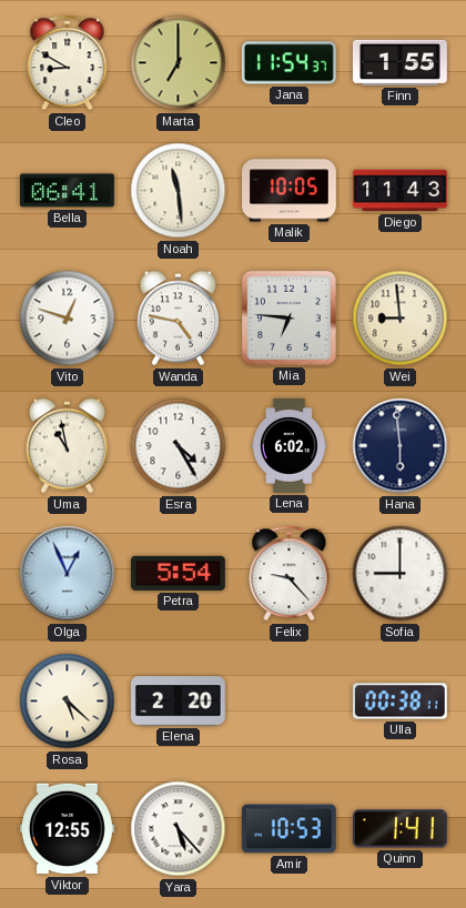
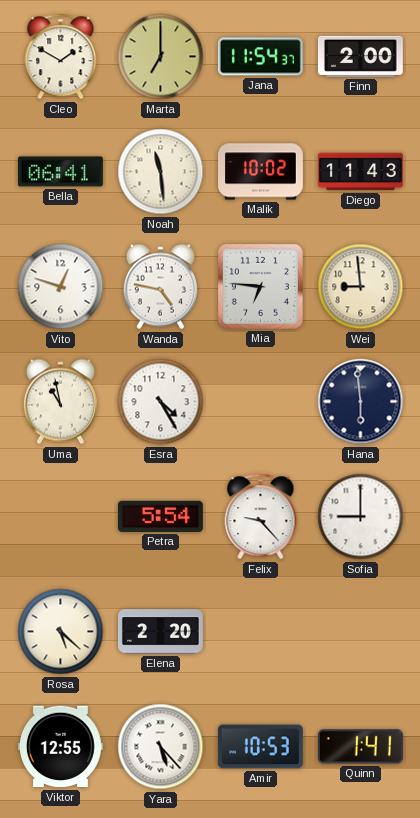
Cleo: 8:50 -> 1:50 (61, 57)
Finn: 1:55 -> 2:00 (361, 56)
Malik: 10:05 -> 10:02 (261, 172)
Lena: 6:02 -> none (288, 446)
Olga: 12:56 -> none (68, 574)
Ulla: 00:38 -> none (399, 702)
